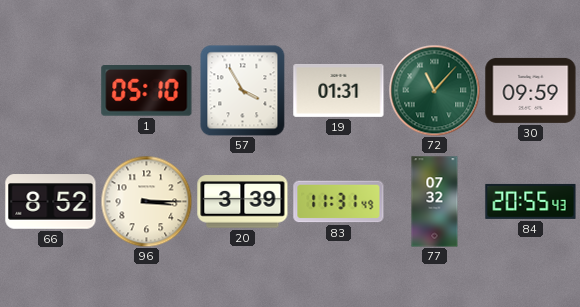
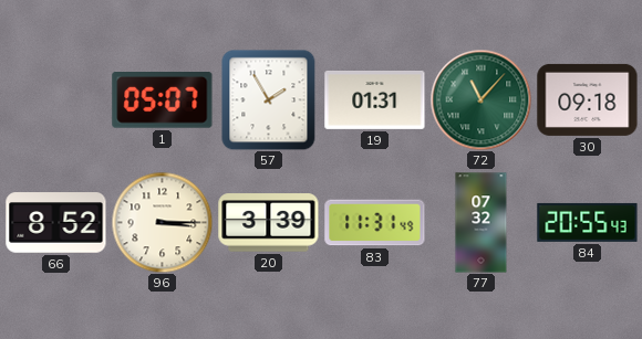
1: 05:10 -> 05:07 (163, 100)
57: 3:55 -> 1:55 (269, 99)
30: 09:59 -> 09:18 (588, 99)
